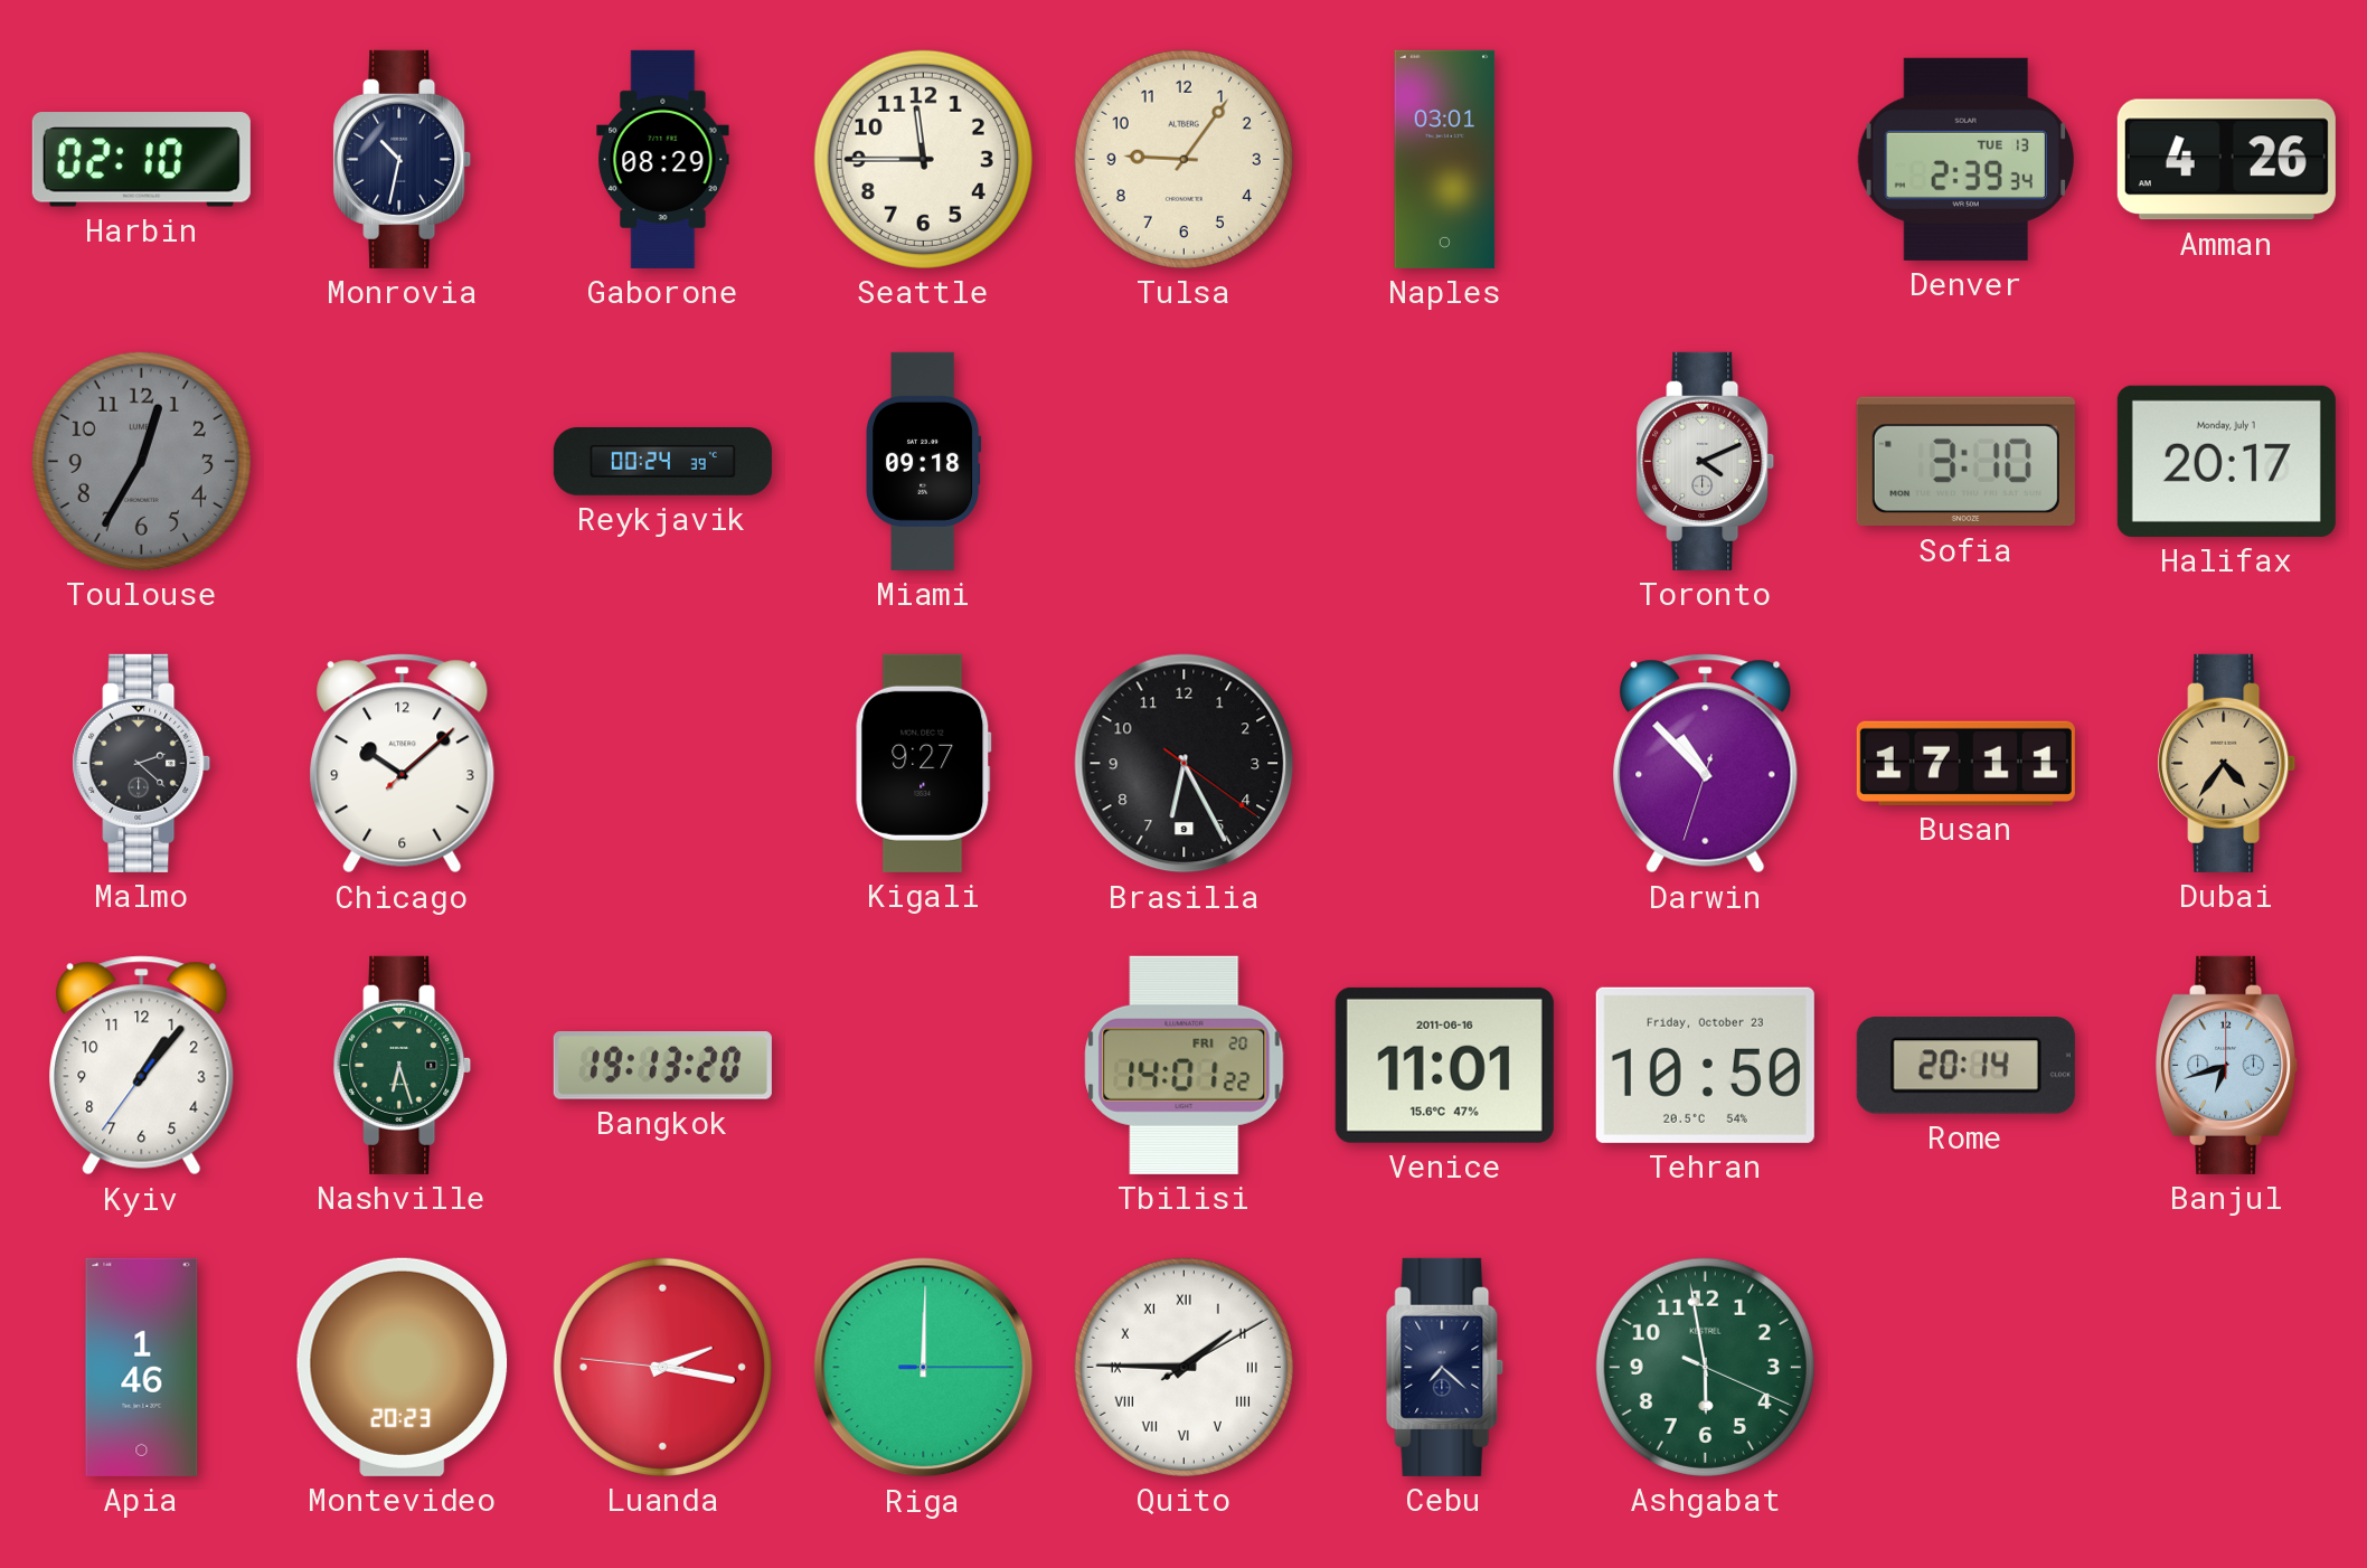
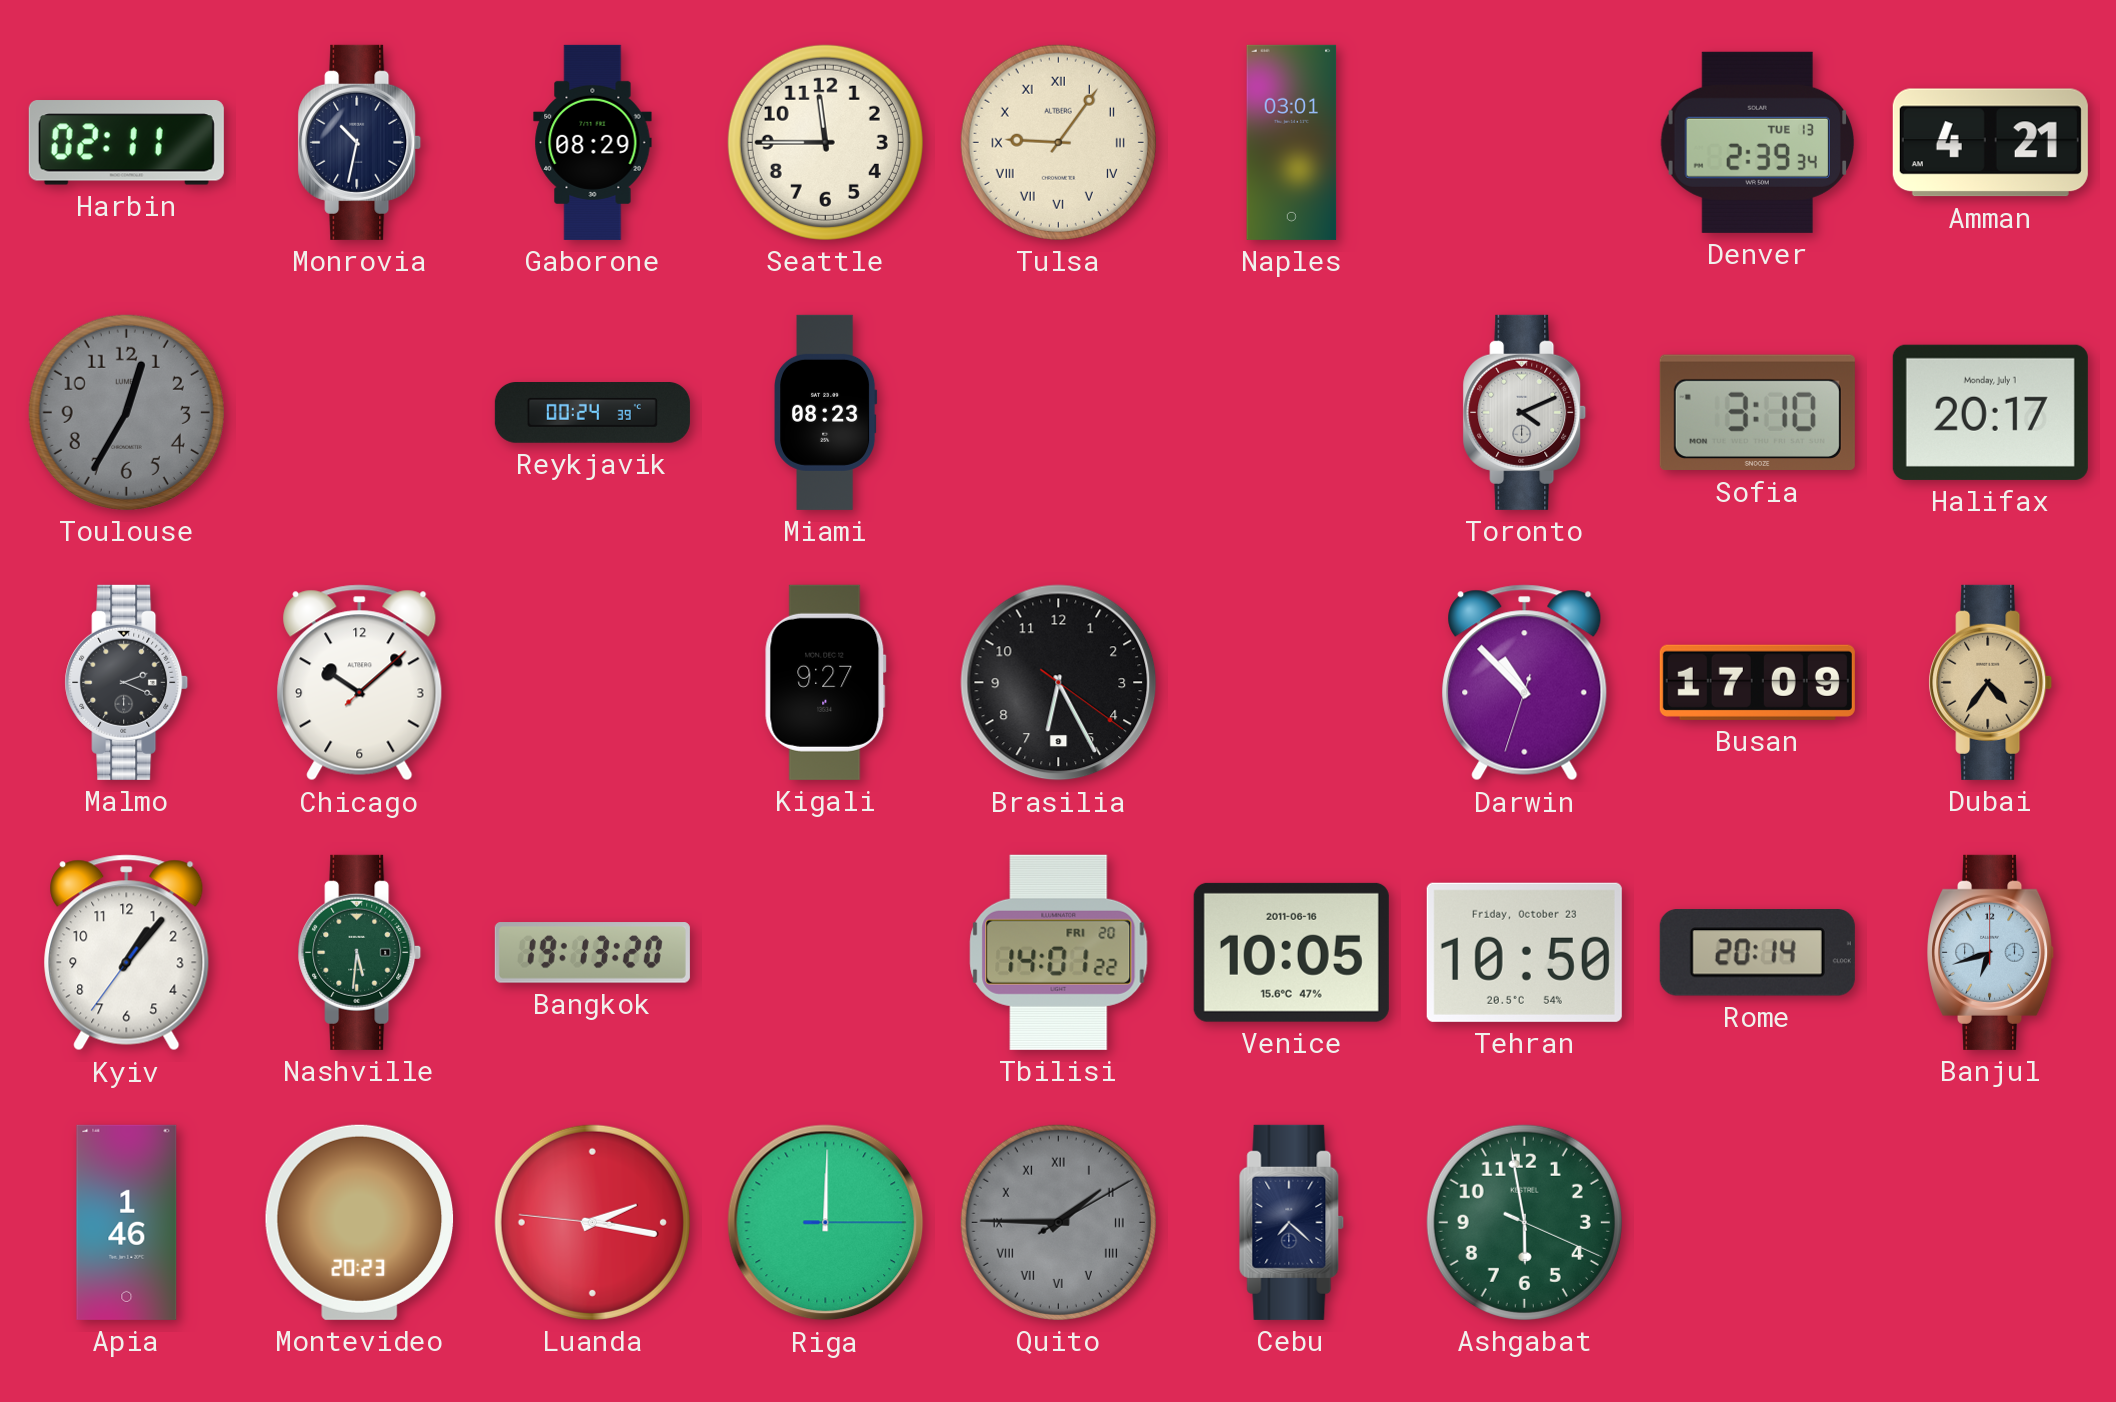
Harbin: 02:10 -> 02:11 (126, 143)
Tulsa numerals: Arabic -> Roman (1058, 142)
Amman: 4:26 -> 4:21 (1990, 143)
Miami: 09:18 -> 08:23 (826, 412)
Malmo: 2:22 -> 2:19 (127, 682)
Busan: 17:11 -> 17:09 (1757, 682)
Nashville: 6:27 -> 5:31 (360, 952)
Venice: 11:01 -> 10:05 (1291, 952)
Quito dial: white -> grey (1058, 1222)
